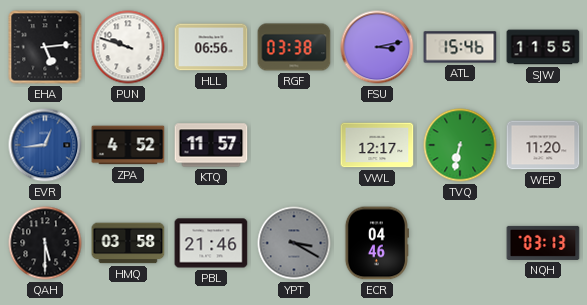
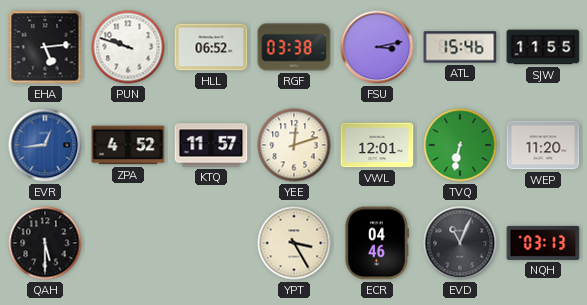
HLL: 06:56 -> 06:52 (211, 47)
YEE: none -> 12:12 (294, 145)
VWL: 12:17 -> 12:01 (377, 145)
HMQ: 03:58 -> none (128, 243)
PBL: 21:46 -> none (211, 243)
YPT: 3:20 -> 3:25 (294, 243)
YPT dial: grey -> cream (294, 243)
EVD: none -> 11:04 (460, 243)
